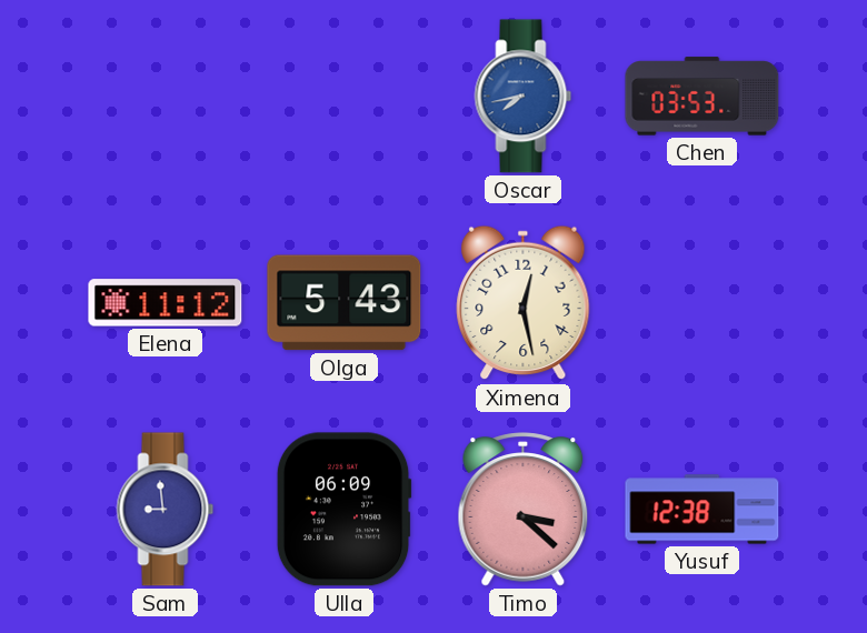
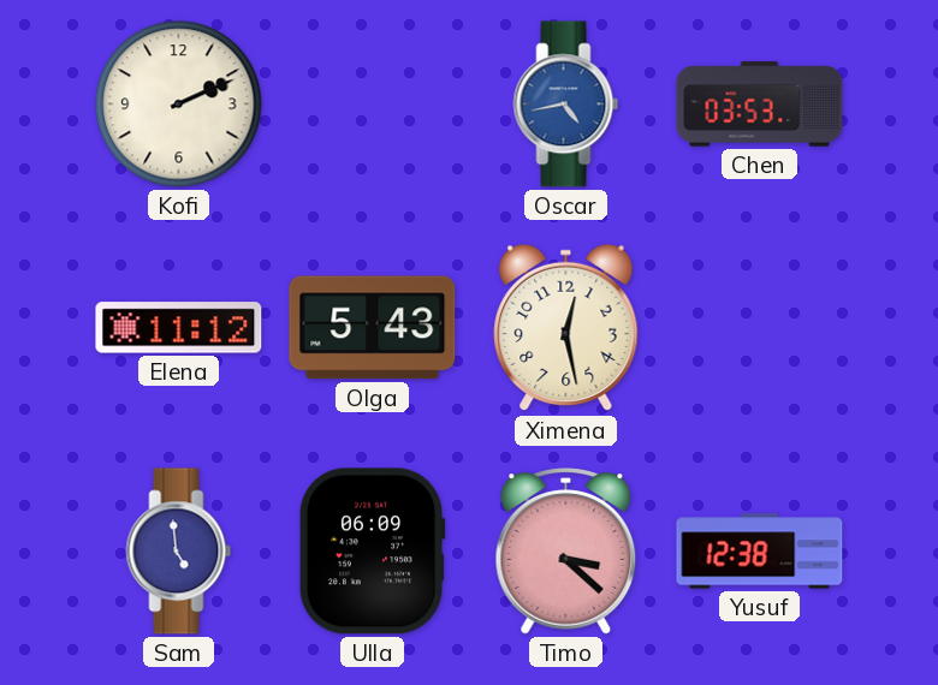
Kofi: none -> 2:11 (179, 105)
Oscar: 7:43 -> 4:43 (566, 105)
Sam: 8:59 -> 4:59 (179, 552)
